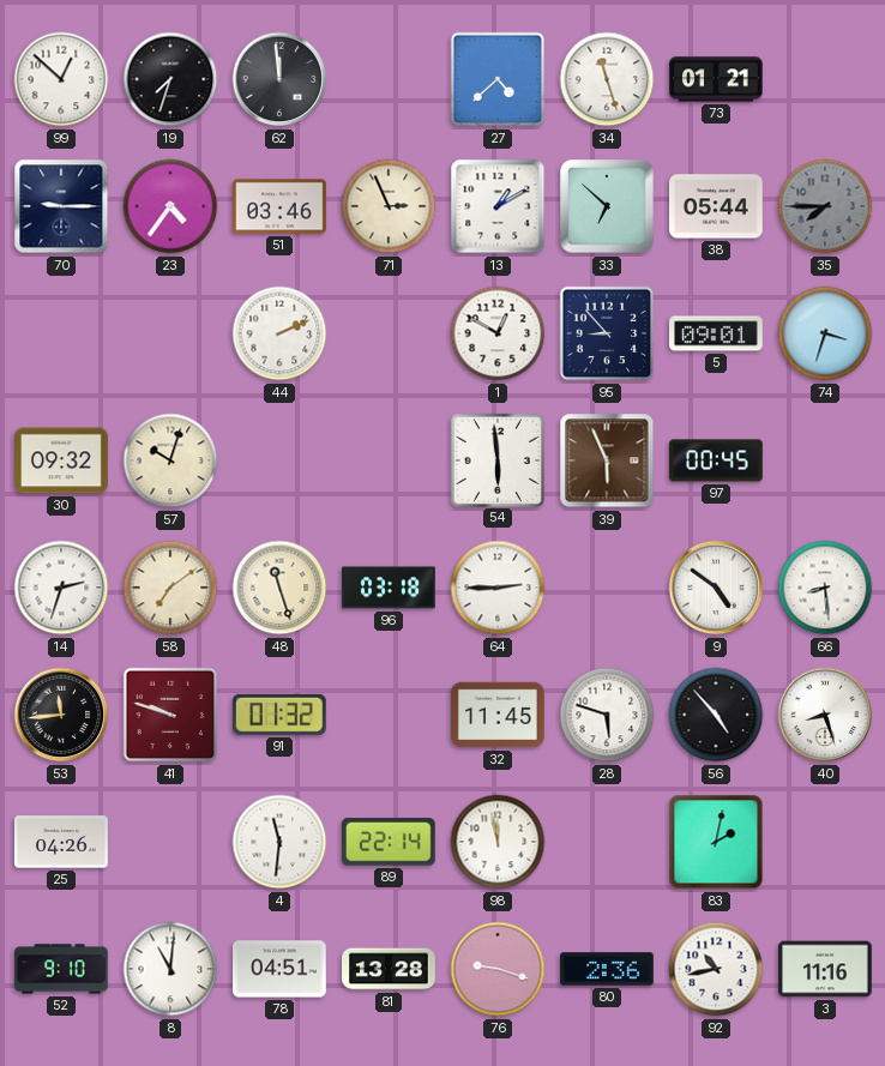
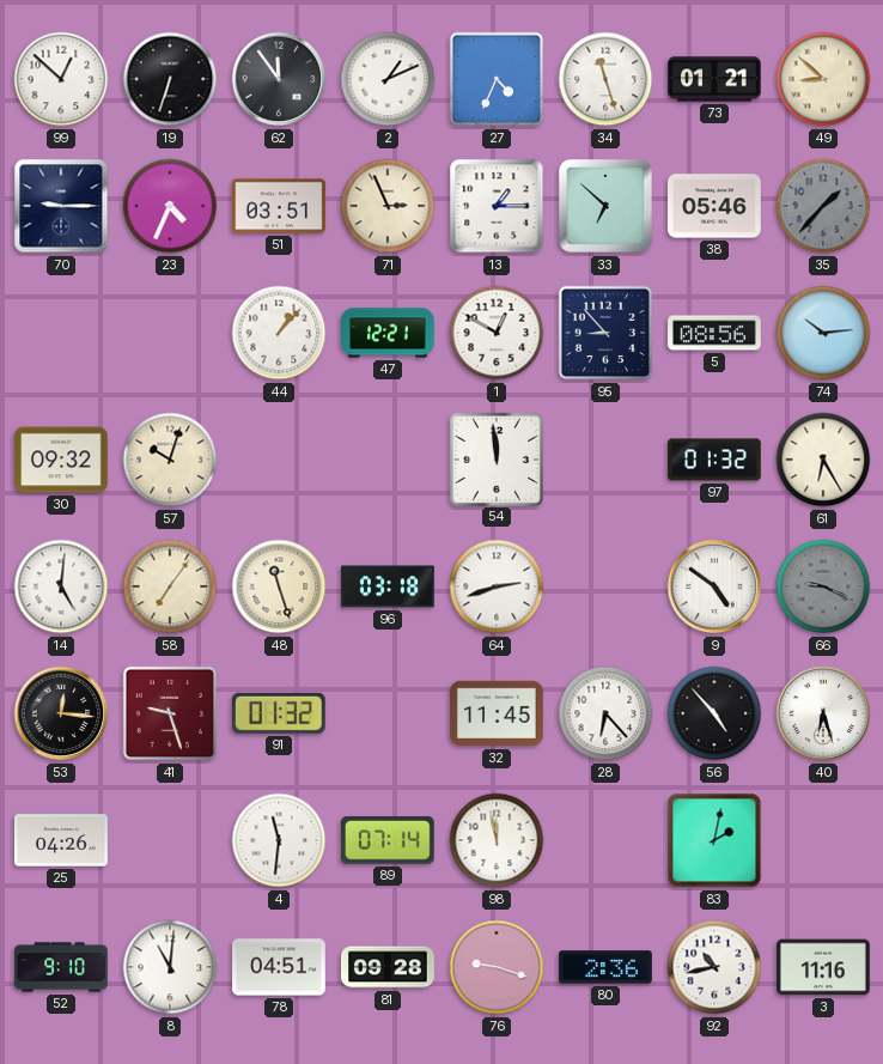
19: 7:33 -> 6:33 (170, 79)
62: 11:59 -> 11:54 (279, 79)
2: none -> 1:11 (388, 79)
27: 4:38 -> 4:34 (497, 79)
49: none -> 8:52 (823, 79)
23: 4:36 -> 4:34 (170, 206)
51: 03:46 -> 03:51 (279, 206)
13: 1:10 -> 1:15 (497, 206)
38: 05:44 -> 05:46 (714, 206)
35: 7:45 -> 1:37 (823, 206)
44: 2:11 -> 1:07 (279, 333)
47: none -> 12:21 (389, 333)
5: 09:01 -> 08:56 (714, 333)
74: 3:33 -> 10:14 (823, 333)
54: 5:59 -> 11:59 (495, 458)
39: 5:56 -> none (607, 460)
97: 00:45 -> 01:32 (714, 460)
61: none -> 6:25 (823, 460)
14: 2:33 -> 5:01 (61, 586)
58: 7:09 -> 7:06 (170, 586)
64: 2:45 -> 2:42 (497, 586)
66: 8:29 -> 9:19 (823, 586)
66 dial: white -> grey (823, 586)
53: 11:44 -> 12:16 (61, 713)
41: 9:48 -> 9:27 (170, 713)
28: 5:48 -> 6:23 (605, 713)
40: 8:27 -> 6:27 (823, 713)
89: 22:14 -> 07:14 (388, 840)
81: 13:28 -> 09:28 (388, 967)
